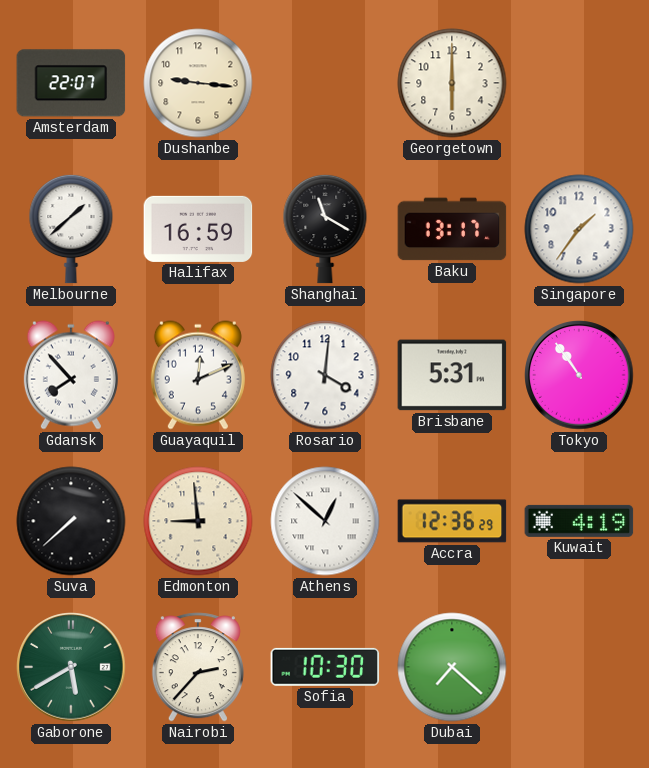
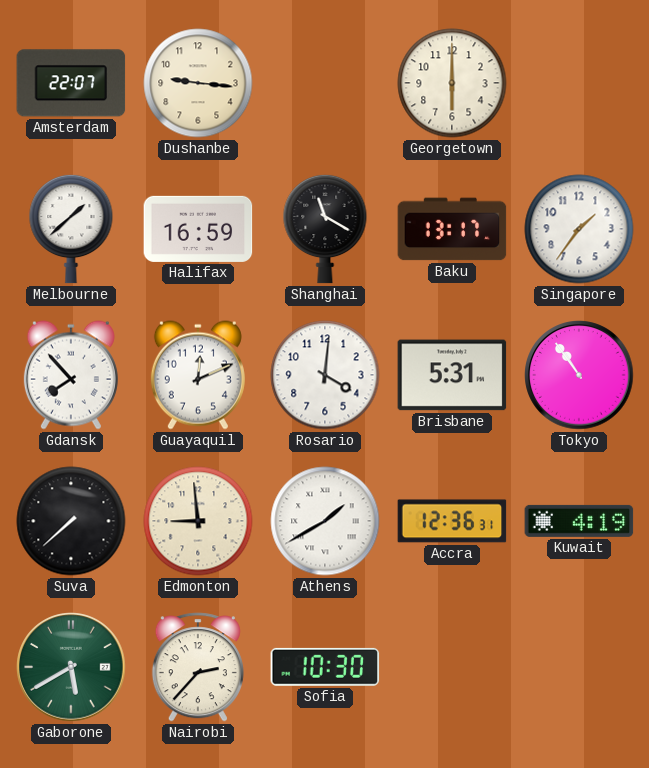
Athens: 12:52 -> 1:40 (325, 521)
Accra: 12:36:29 -> 12:36:31 (452, 521)
Dubai: 7:22 -> none (452, 667)
